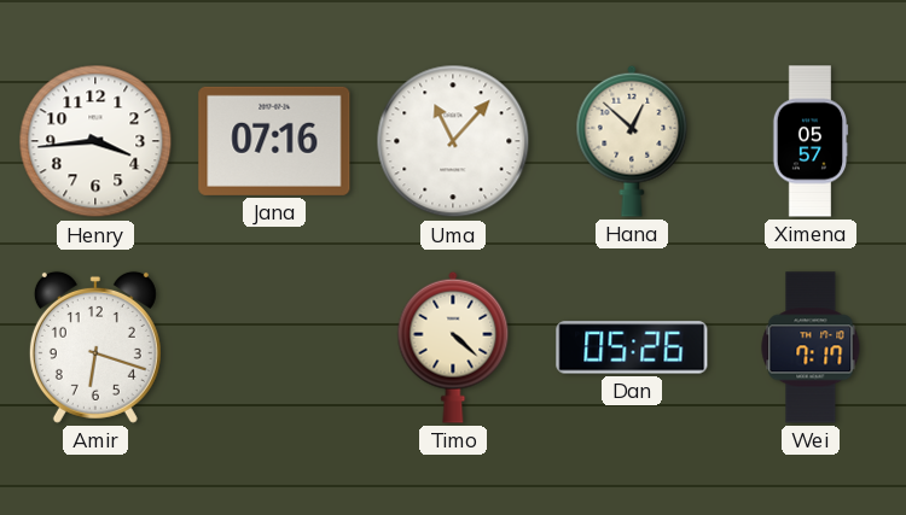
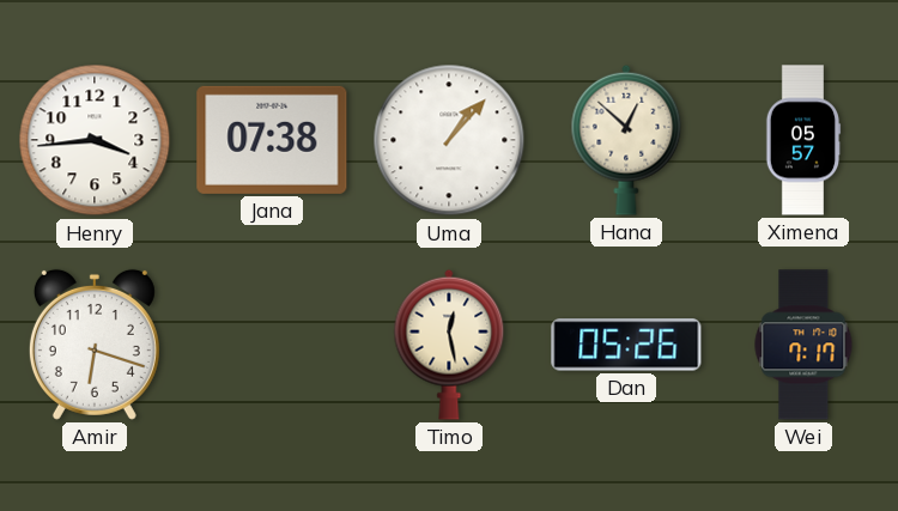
Jana: 07:16 -> 07:38 (272, 140)
Uma: 11:07 -> 1:07 (449, 140)
Timo: 4:22 -> 12:28 (449, 345)
